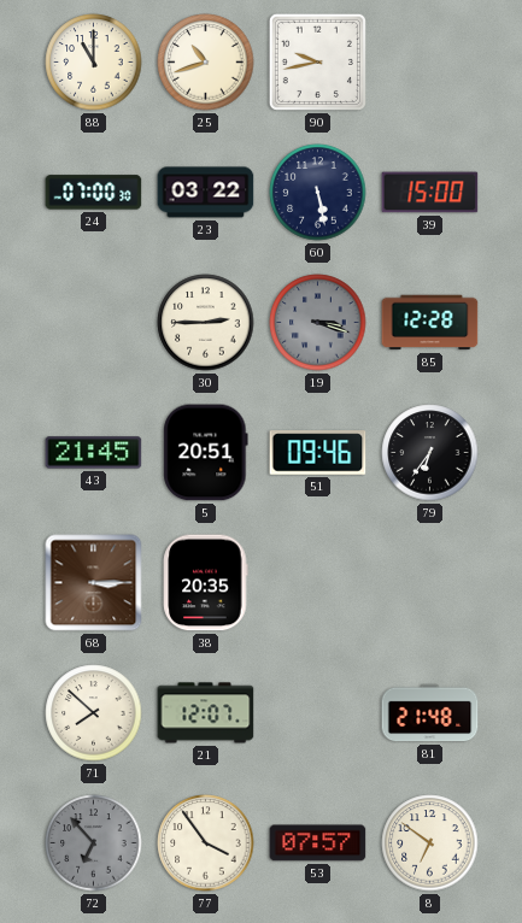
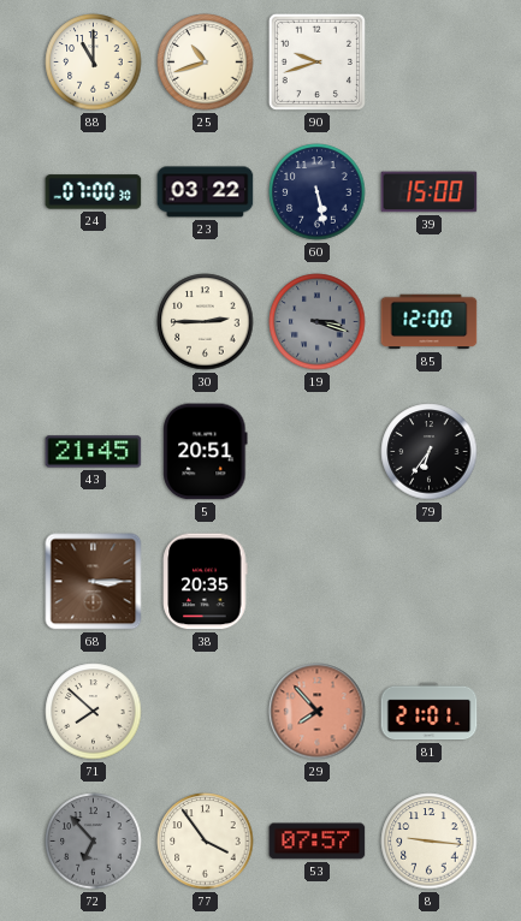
90: 9:43 -> 9:42 (316, 61)
85: 12:28 -> 12:00 (430, 322)
51: 09:46 -> none (318, 453)
21: 12:07 -> none (206, 713)
29: none -> 7:53 (318, 712)
81: 21:48 -> 21:01 (430, 712)
8: 6:51 -> 9:16 (430, 842)
